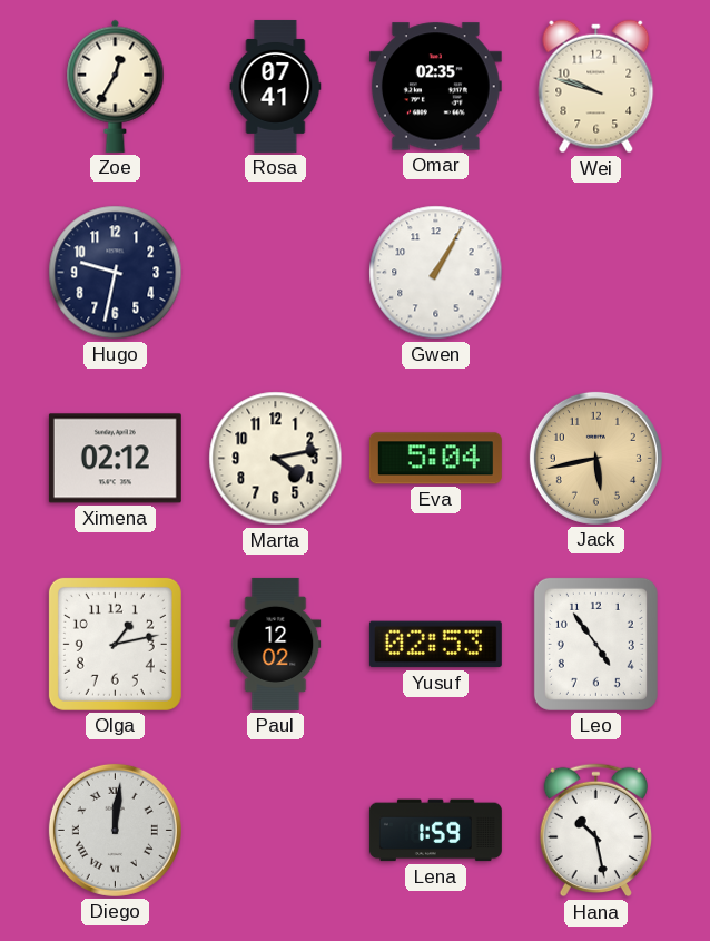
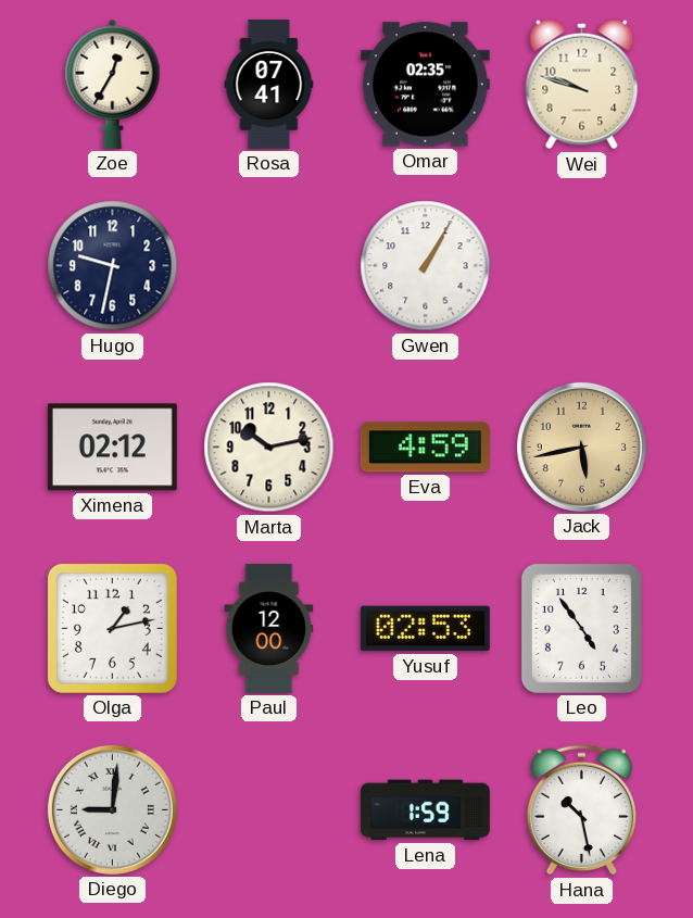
Marta: 4:13 -> 10:13 (269, 448)
Eva: 5:04 -> 4:59 (425, 448)
Paul: 12:02 -> 12:00 (269, 628)
Diego: 12:01 -> 9:01 (112, 809)
